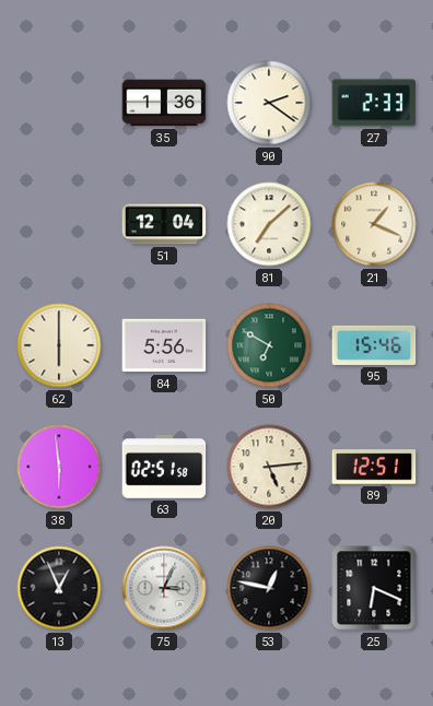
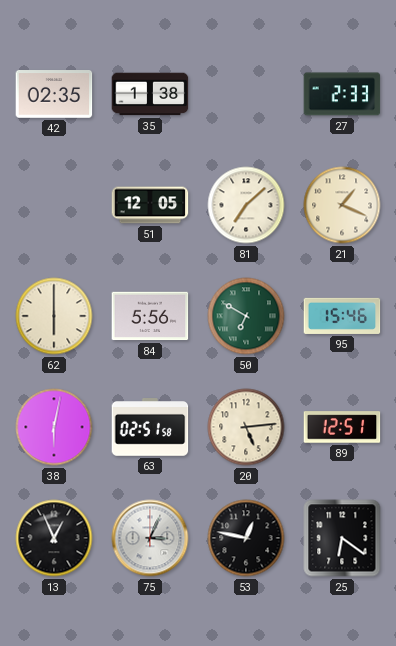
42: none -> 02:35 (54, 94)
35: 1:36 -> 1:38 (150, 94)
90: 2:21 -> none (269, 103)
51: 12:04 -> 12:05 (150, 205)
38: 5:59 -> 6:02 (54, 427)
25: 6:19 -> 6:21 (342, 538)
